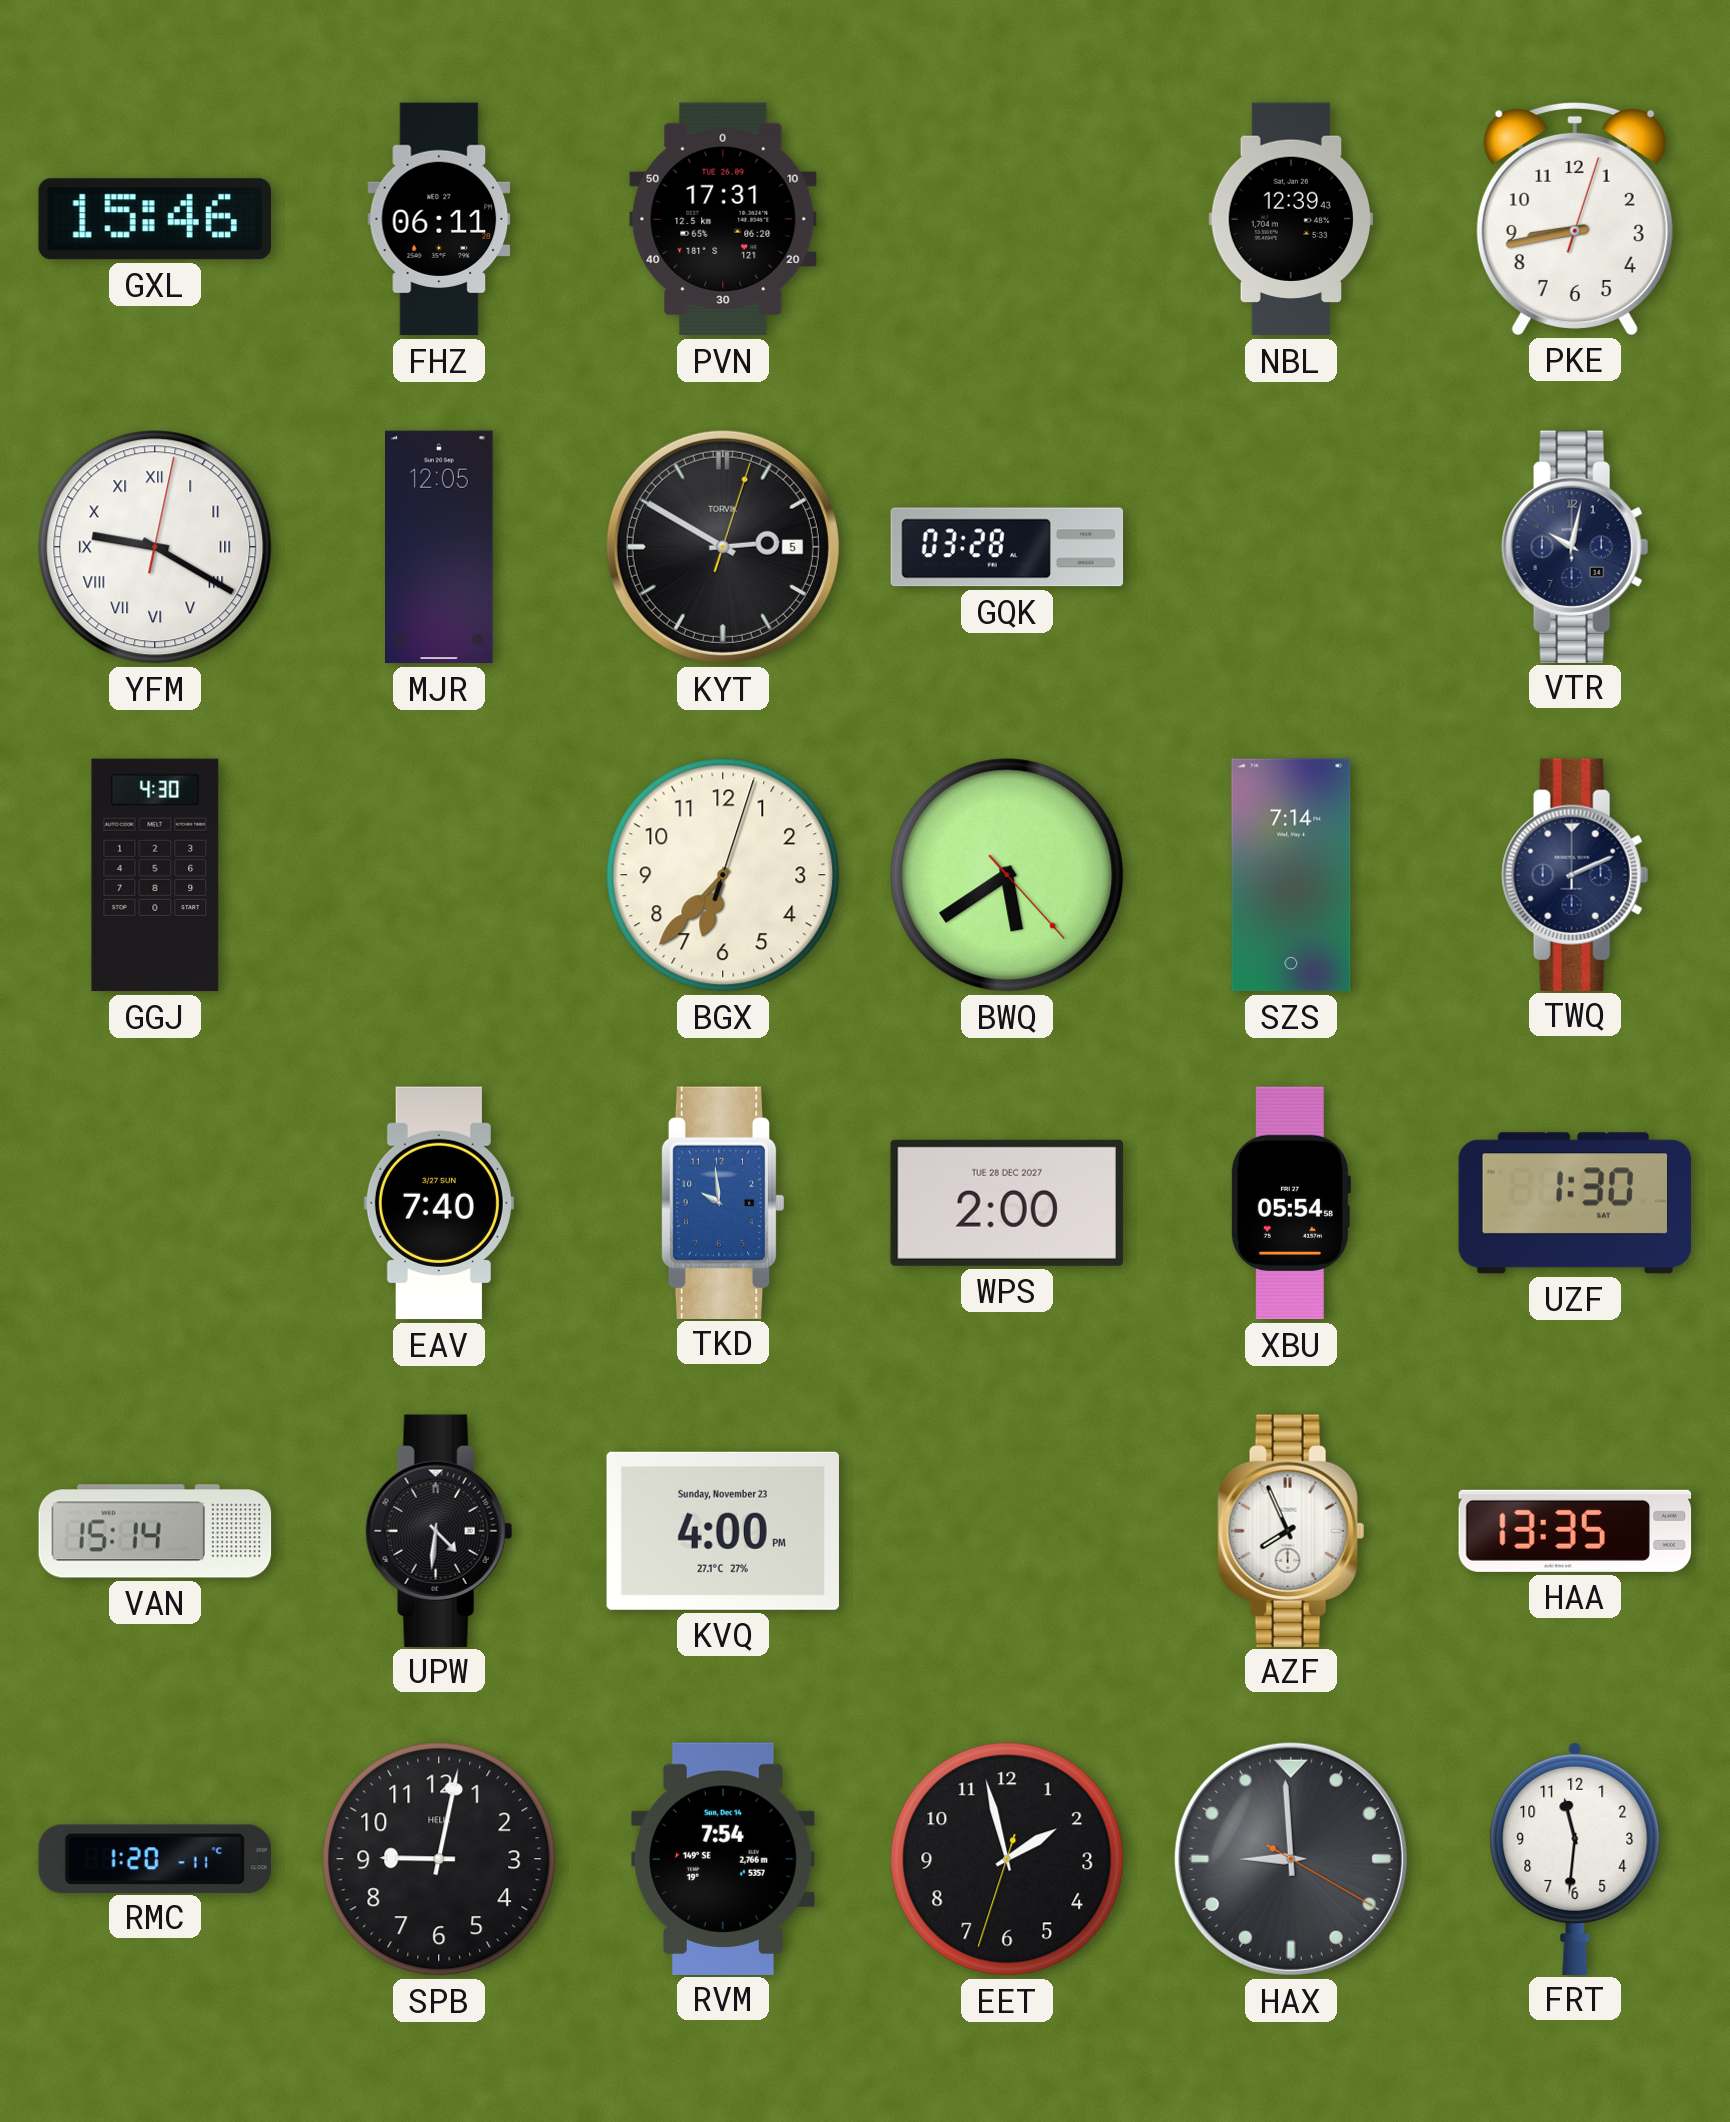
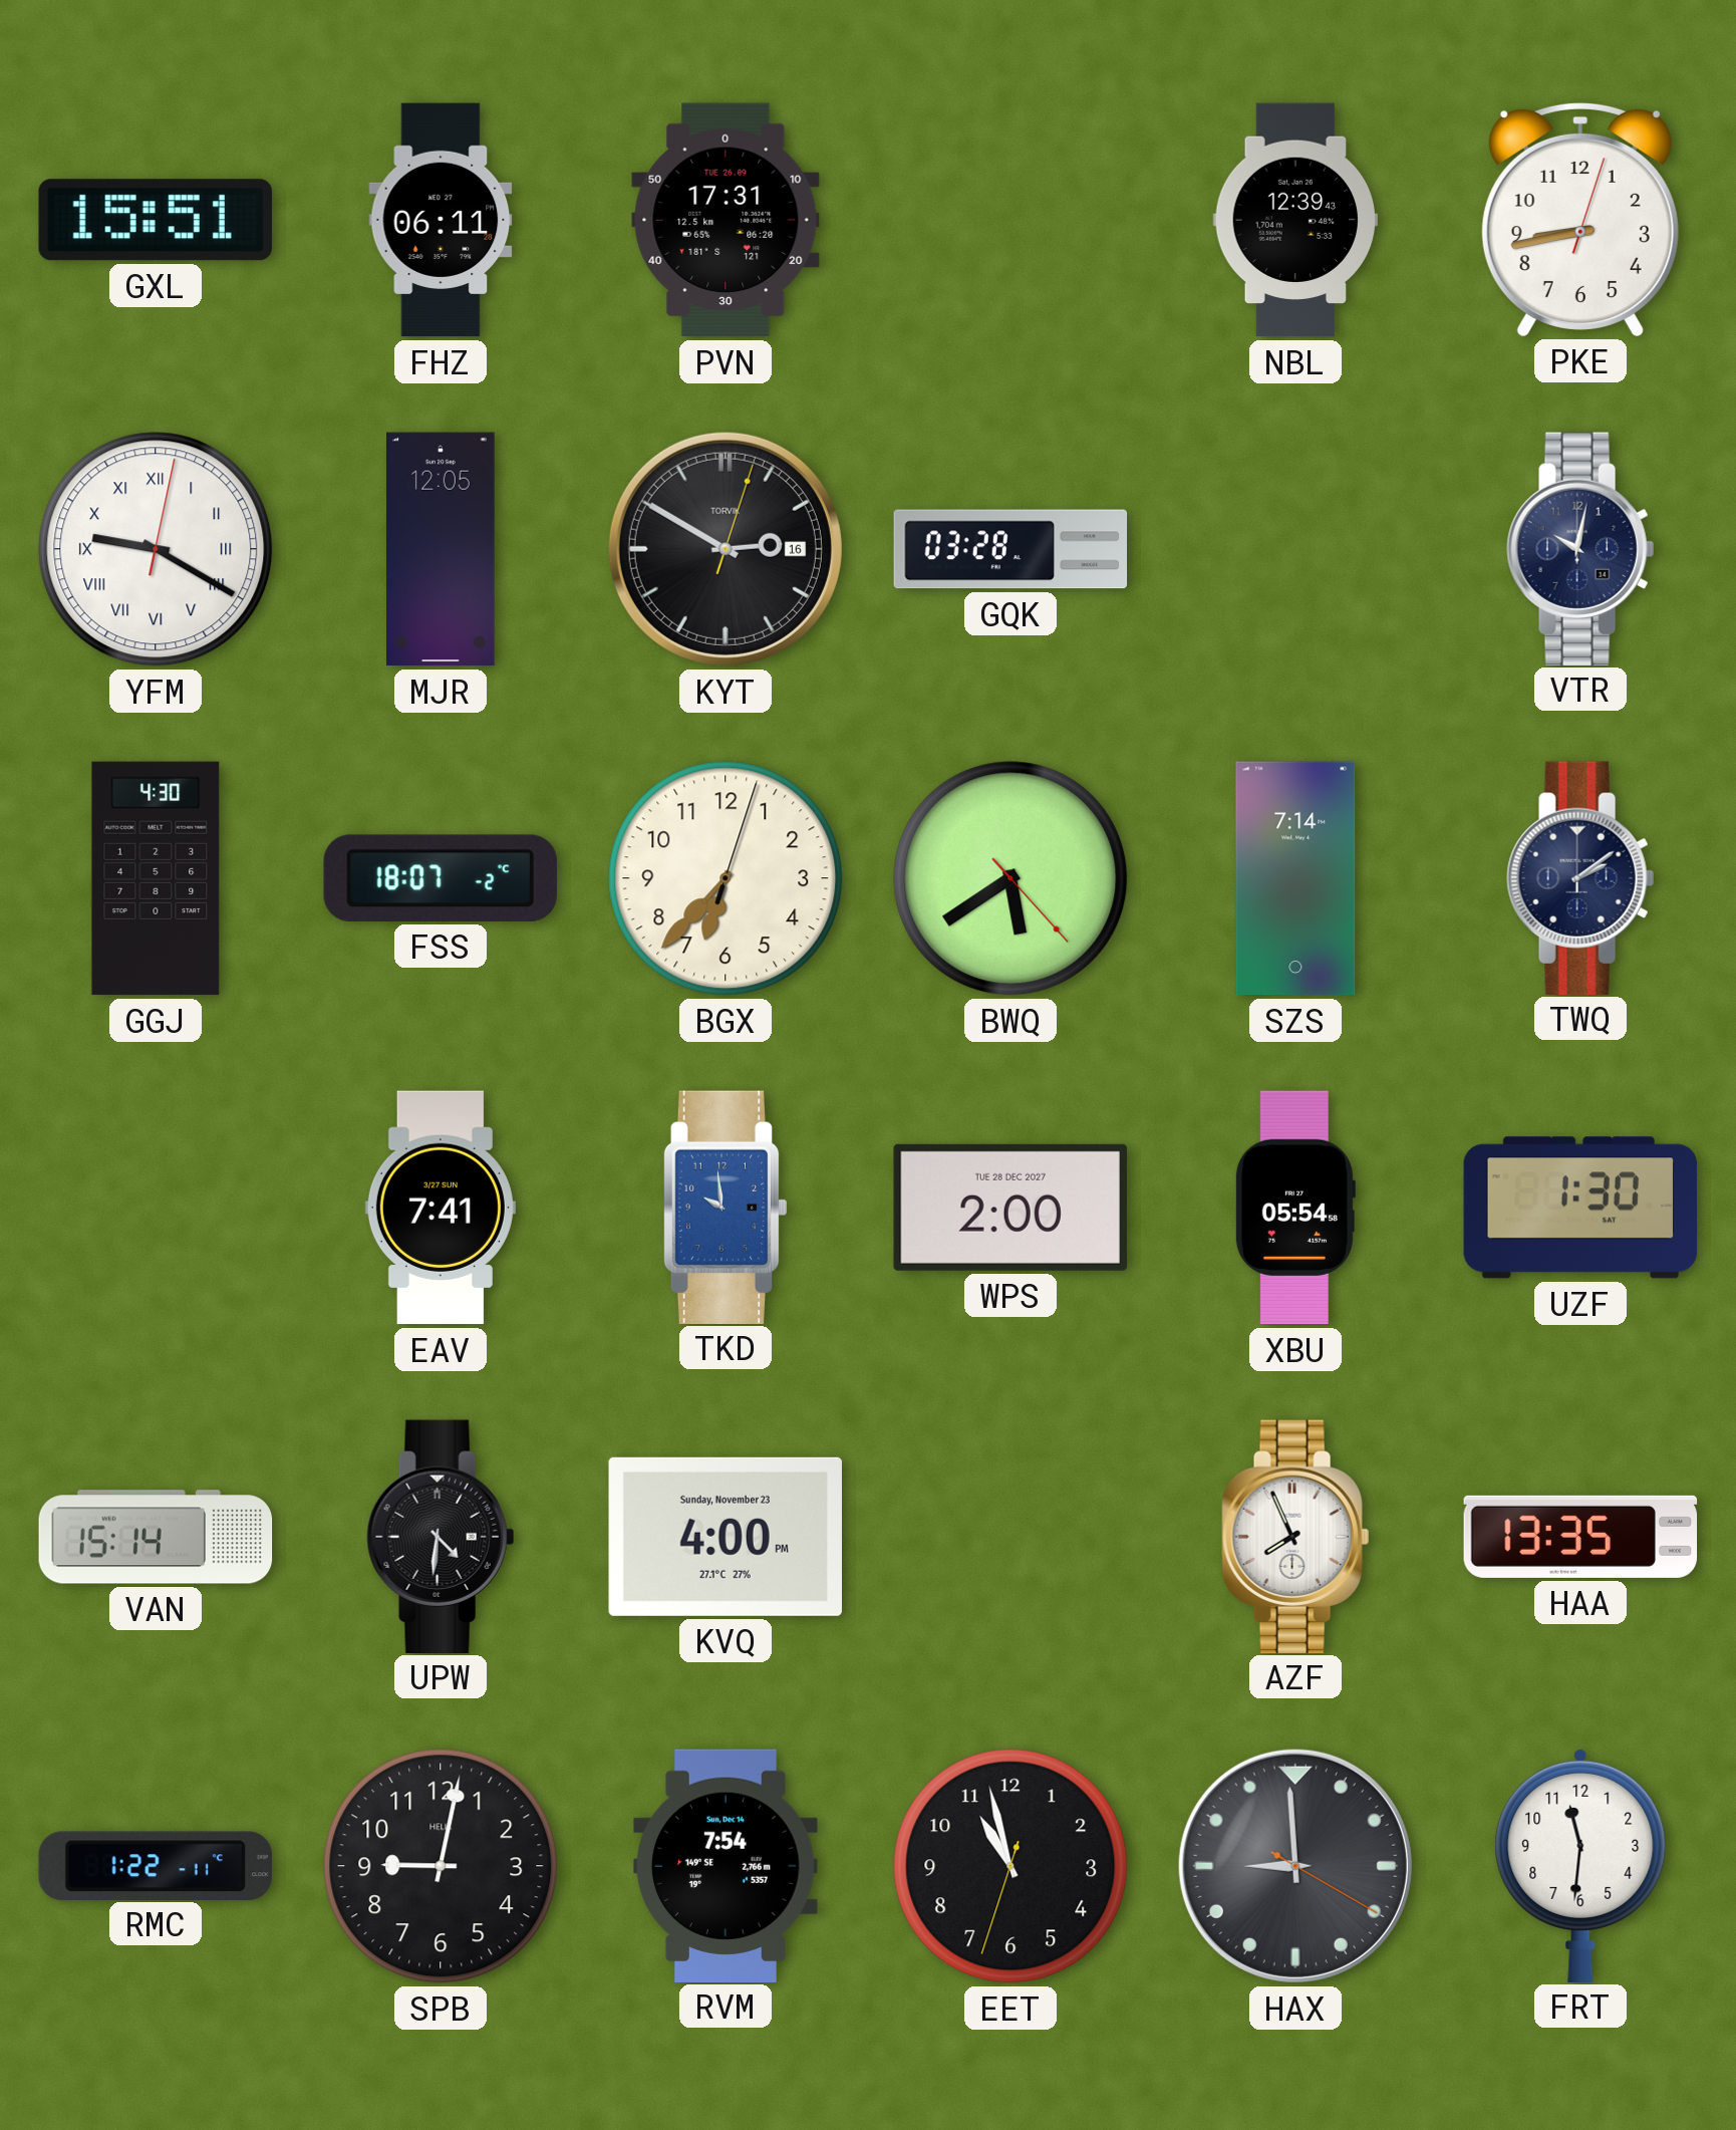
GXL: 15:46 -> 15:51 (156, 220)
KYT date: 5 -> 16 (726, 549)
FSS: none -> 18:07 (441, 878)
TWQ: 2:11 -> 2:09 (1580, 877)
EAV: 7:40 -> 7:41 (441, 1208)
RMC: 1:20 -> 1:22 (156, 1865)
EET: 1:57 -> 10:57 (1010, 1866)
